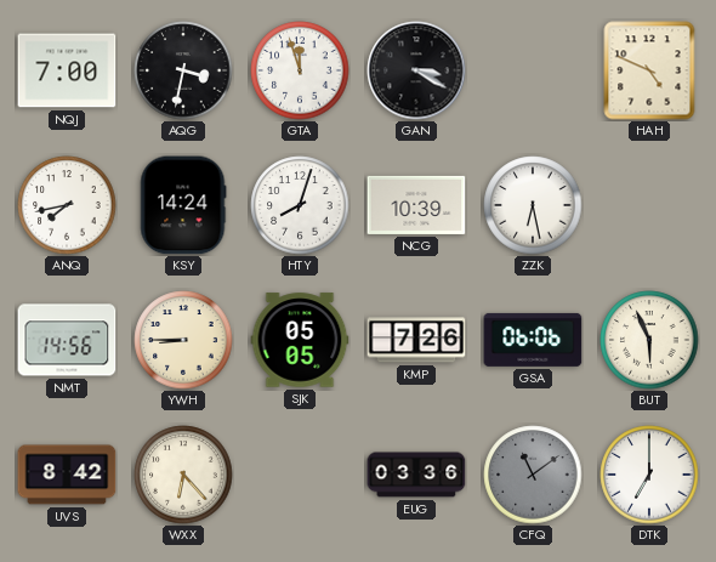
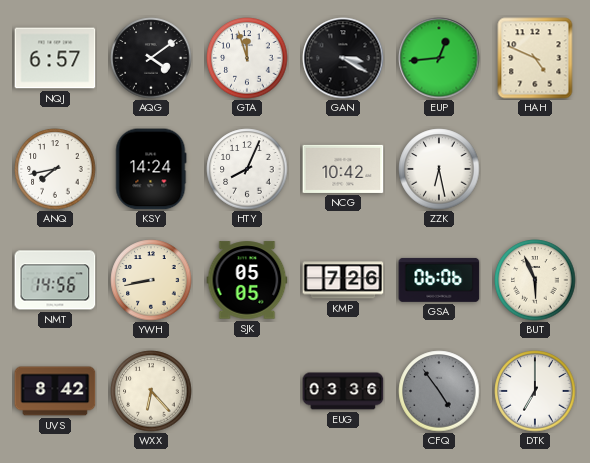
NQJ: 7:00 -> 6:57 (55, 58)
AQG: 3:32 -> 4:09 (151, 58)
EUP: none -> 12:44 (439, 58)
HTY: 8:03 -> 8:04 (247, 169)
NCG: 10:39 -> 10:42 (343, 169)
YWH: 8:45 -> 8:43 (151, 280)
CFQ: 11:09 -> 4:54 (439, 391)
